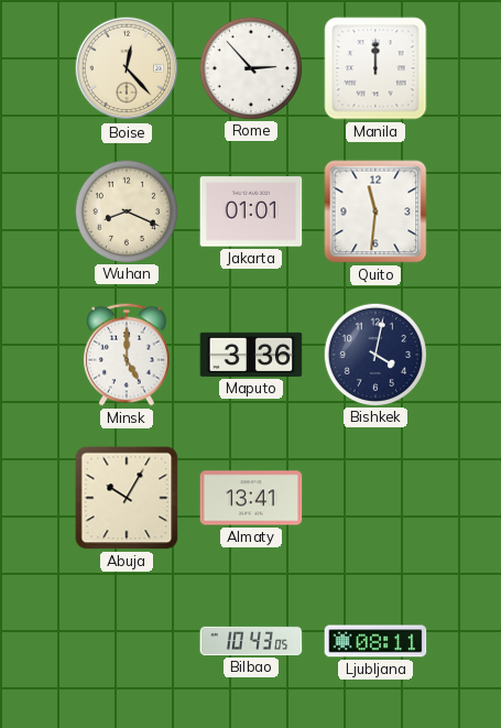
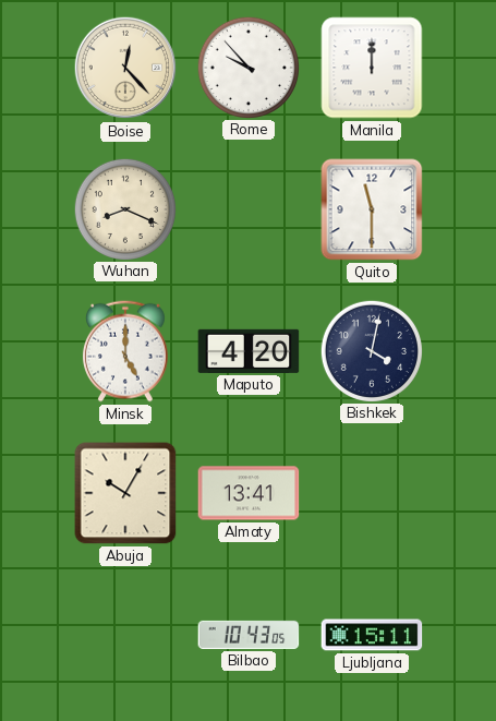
Rome: 2:53 -> 9:53 (247, 67)
Jakarta: 01:01 -> none (251, 211)
Quito: 11:31 -> 11:30 (372, 209)
Maputo: 3:36 -> 4:20 (249, 351)
Ljubljana: 08:11 -> 15:11 (372, 635)
